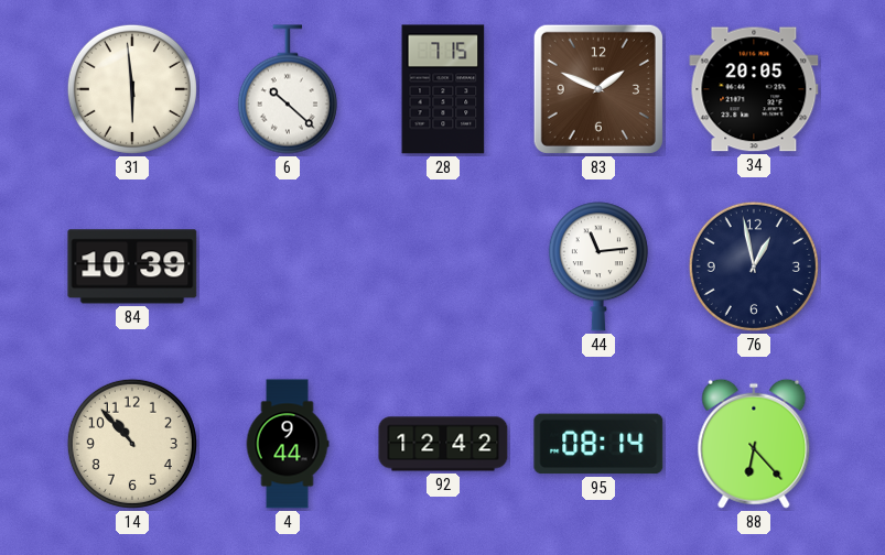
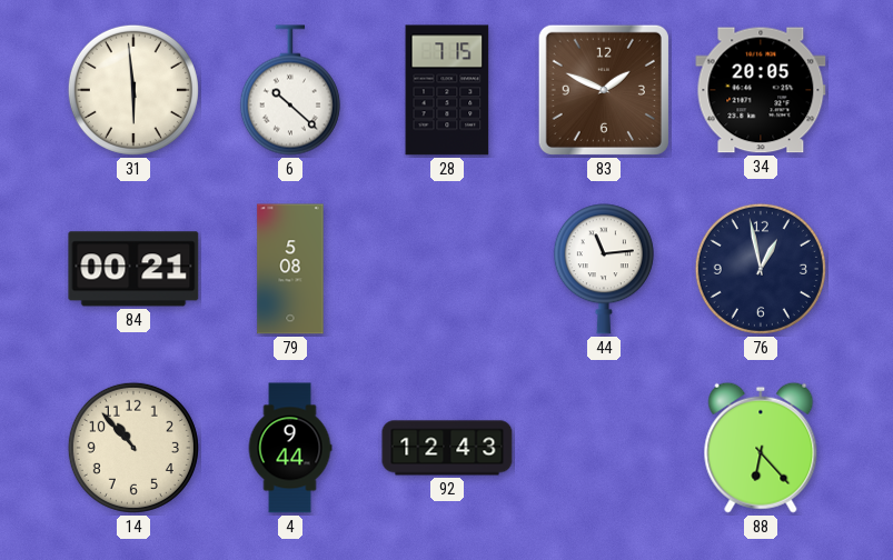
84: 10:39 -> 00:21 (133, 269)
79: none -> 5:08 (290, 269)
92: 12:42 -> 12:43 (447, 448)
95: 08:14 -> none (598, 444)
